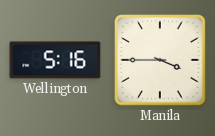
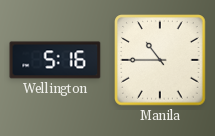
Manila: 3:45 -> 10:45 (160, 60)
